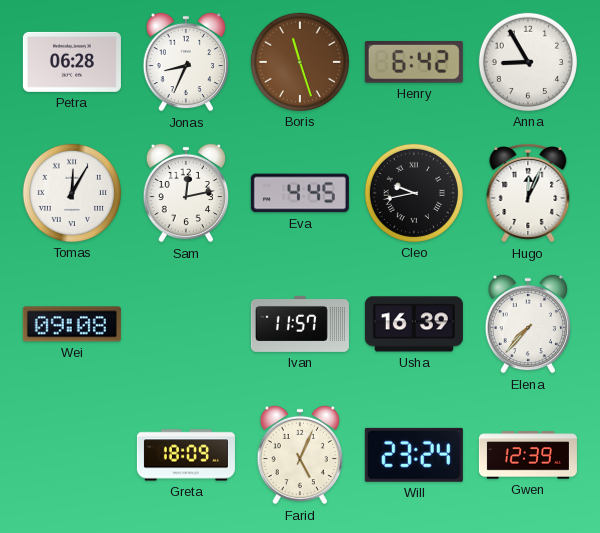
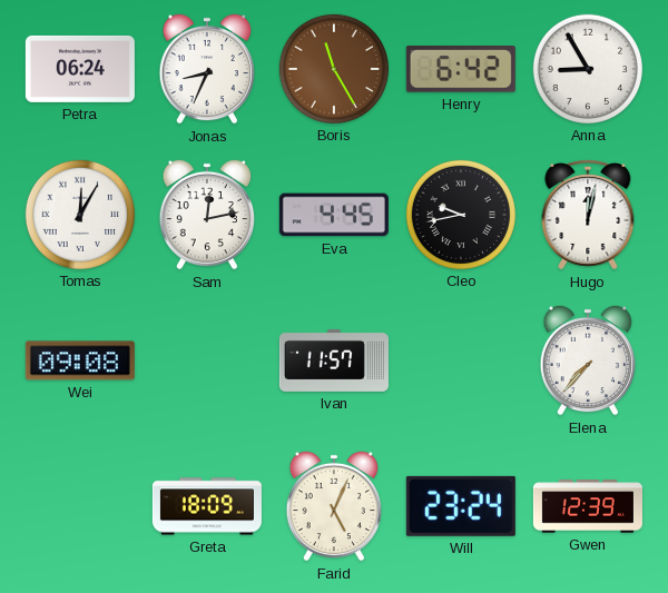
Petra: 06:28 -> 06:24 (80, 69)
Boris: 11:27 -> 11:25 (334, 69)
Hugo: 12:04 -> 12:02 (588, 216)
Usha: 16:39 -> none (414, 324)
